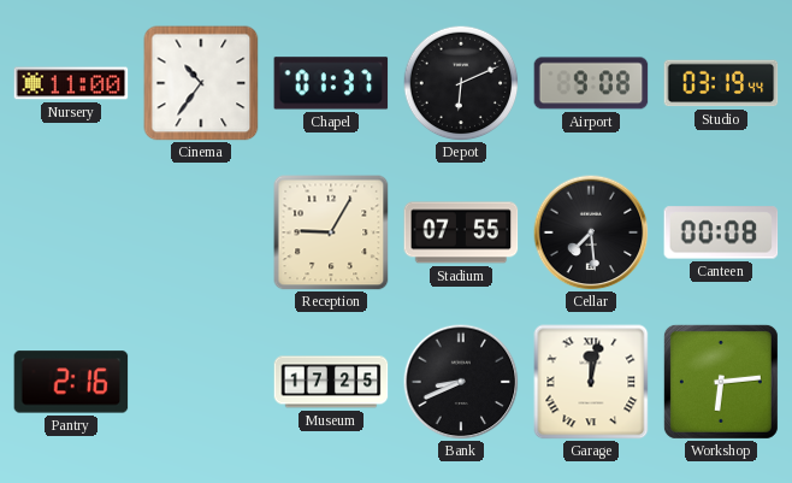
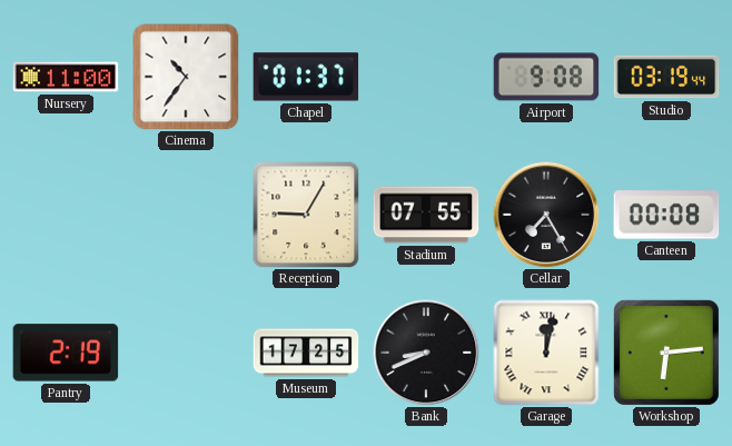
Depot: 6:11 -> none (461, 83)
Cellar: 7:29 -> 7:25 (546, 215)
Pantry: 2:16 -> 2:19 (66, 353)
